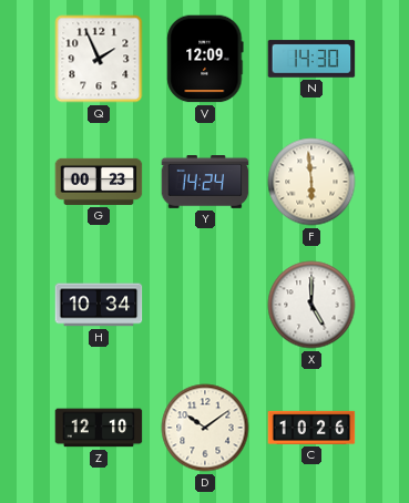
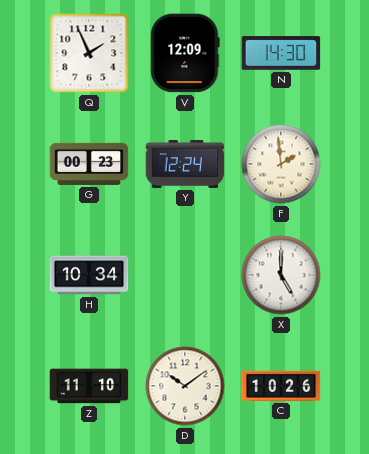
Y: 14:24 -> 12:24 (185, 165)
F: 5:59 -> 1:59 (281, 164)
Z: 12:10 -> 11:10 (89, 386)
